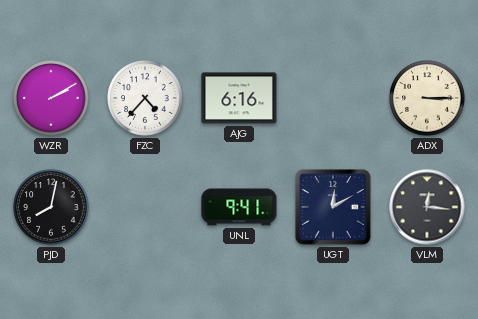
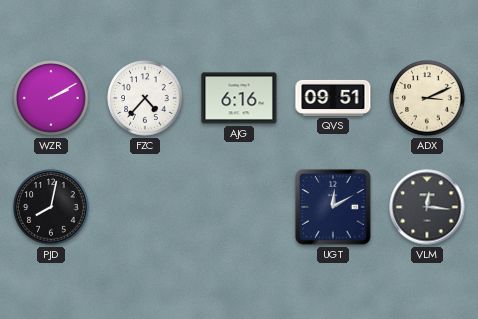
QVS: none -> 09:51 (333, 98)
ADX: 3:15 -> 3:11 (427, 98)
UNL: 9:41 -> none (239, 207)
